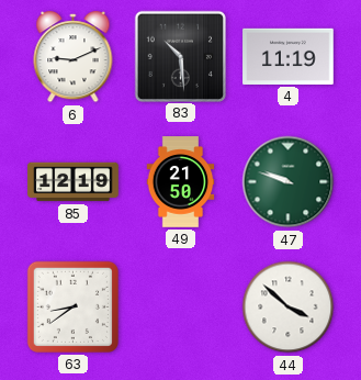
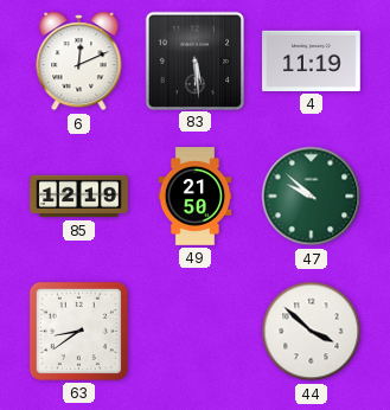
6: 9:11 -> 12:11 (79, 63)
83: 10:29 -> 5:29 (194, 60)
47: 9:48 -> 9:52 (312, 197)
